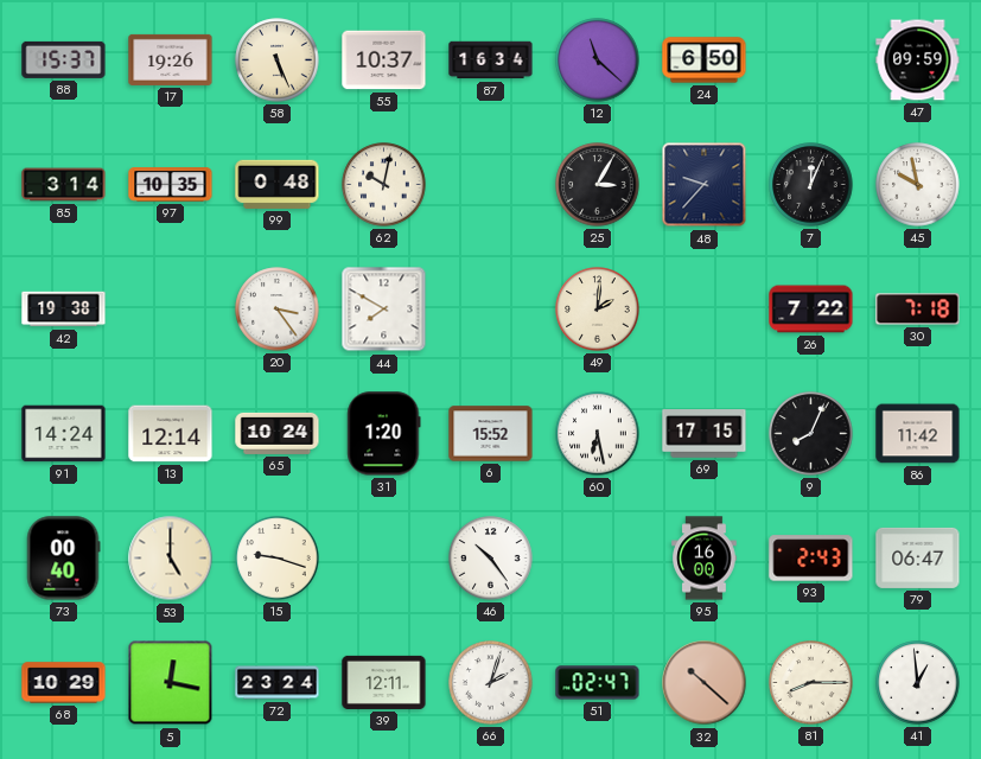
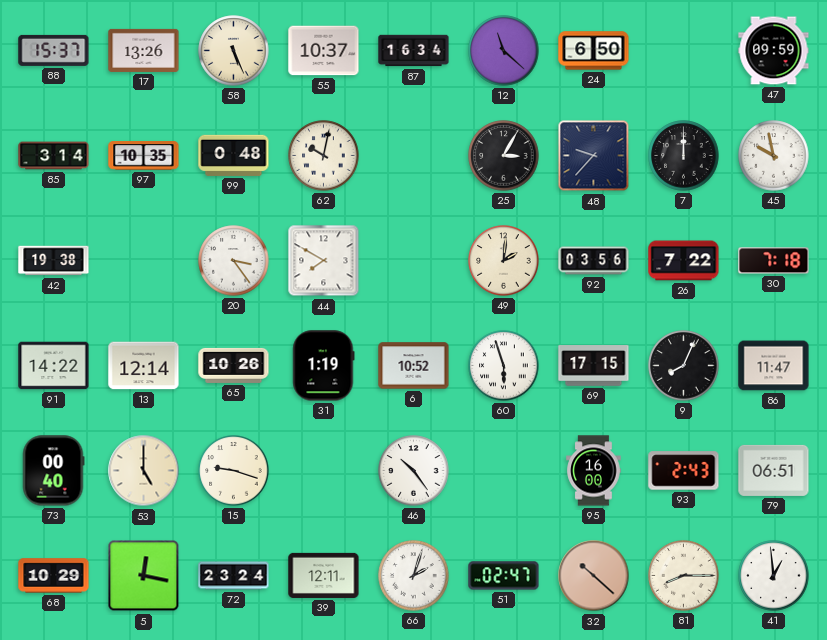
17: 19:26 -> 13:26 (144, 50)
7: 12:04 -> 12:00 (684, 156)
92: none -> 03:56 (594, 261)
91: 14:24 -> 14:22 (54, 366)
65: 10:24 -> 10:26 (234, 365)
31: 1:20 -> 1:19 (324, 366)
6: 15:52 -> 10:52 (414, 366)
60: 6:28 -> 5:57 (504, 366)
86: 11:42 -> 11:47 (774, 366)
79: 06:47 -> 06:51 (774, 470)
